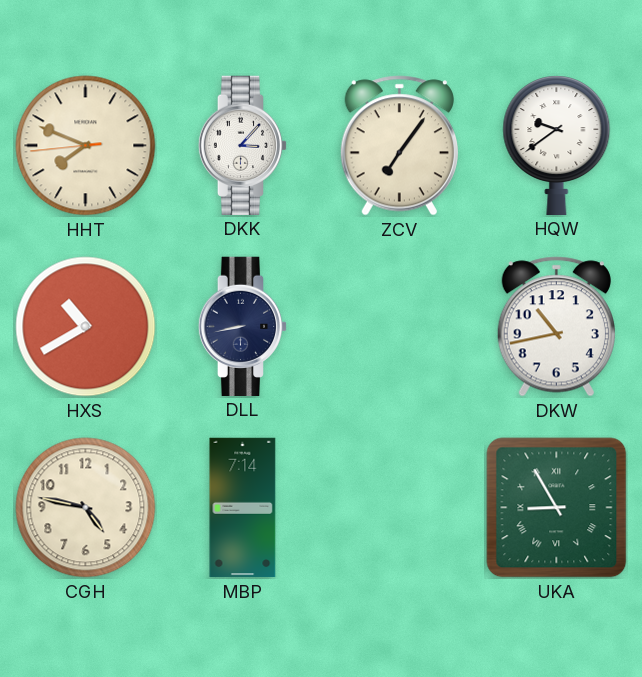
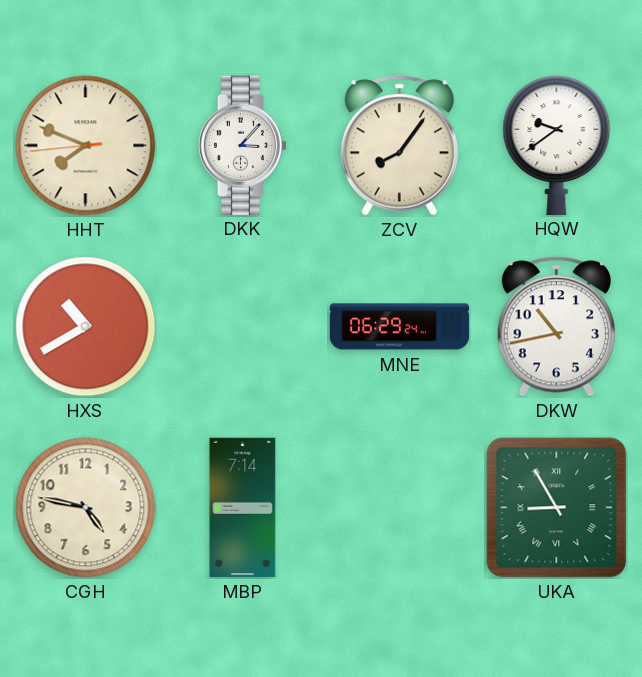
ZCV: 7:06 -> 8:06 (399, 146)
DLL: 8:43 -> none (243, 326)
MNE: none -> 06:29 (400, 327)
